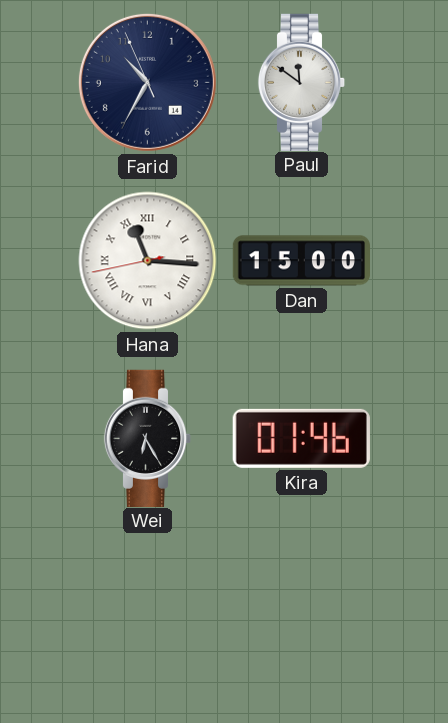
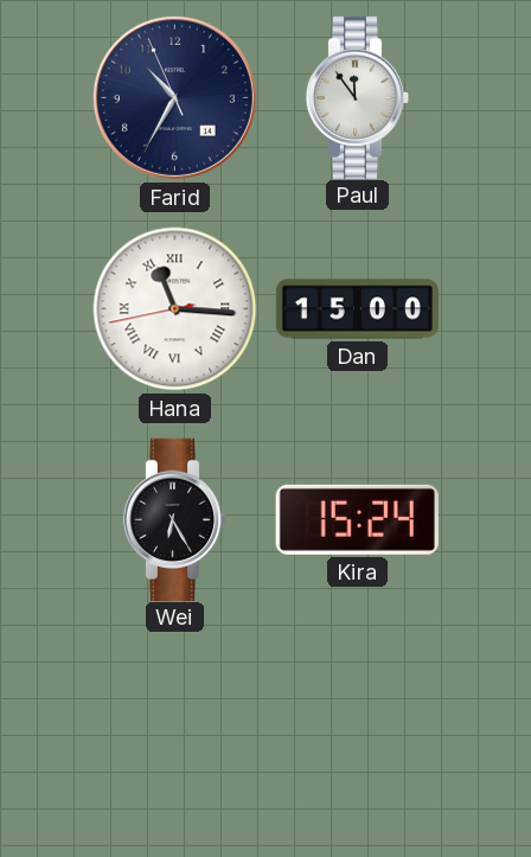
Paul: 11:51 -> 11:54 (358, 97)
Kira: 01:46 -> 15:24 (357, 519)
